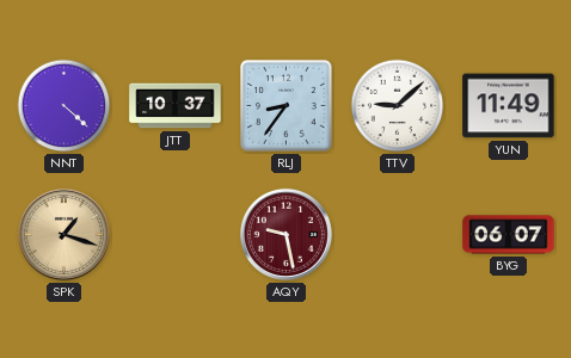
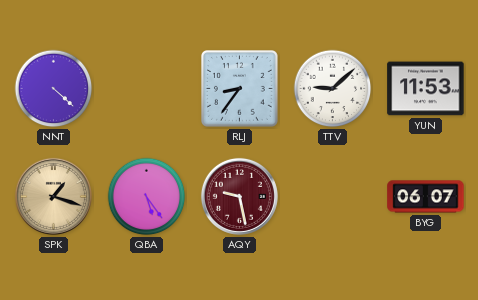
JTT: 10:37 -> none (176, 106)
YUN: 11:49 -> 11:53 (426, 89)
QBA: none -> 5:24 (147, 197)
